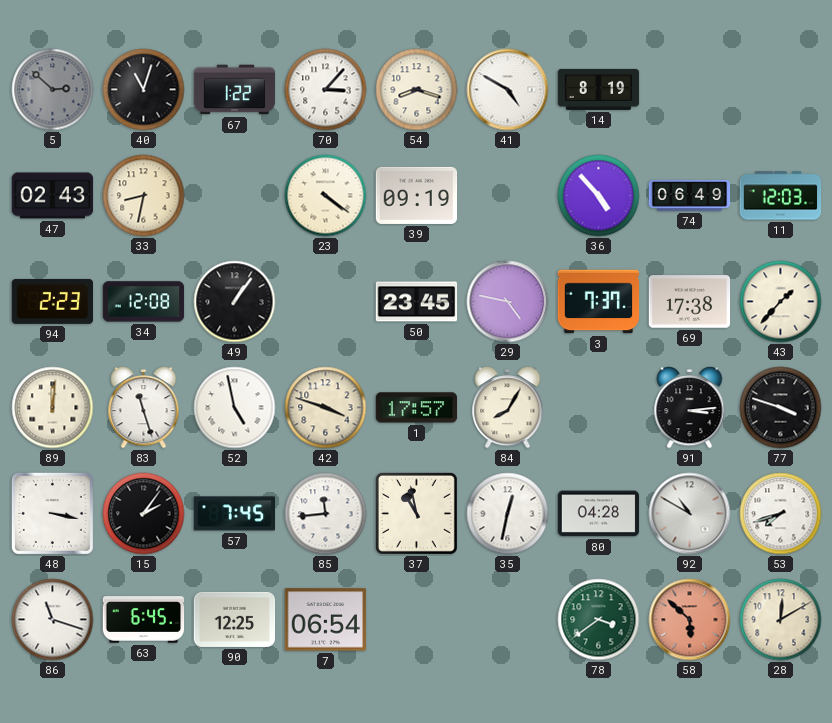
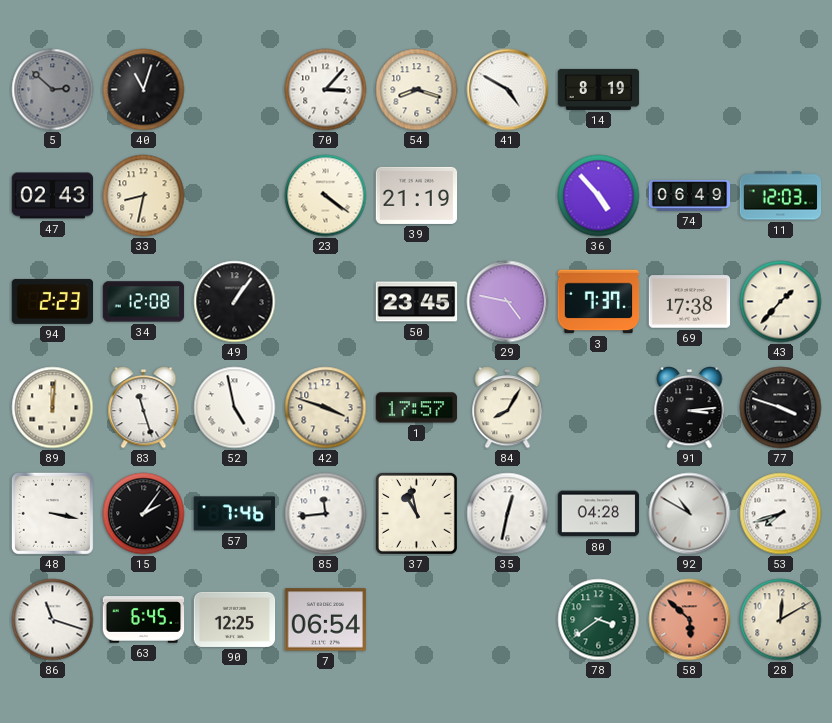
67: 1:22 -> none (235, 90)
39: 09:19 -> 21:19 (417, 195)
57: 7:45 -> 7:46 (235, 514)
